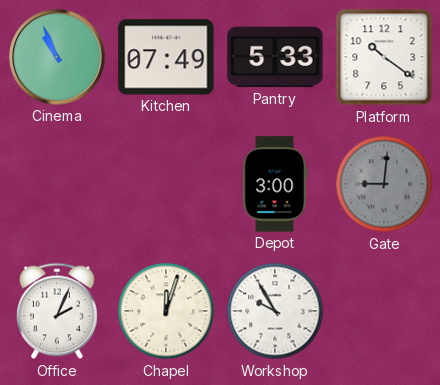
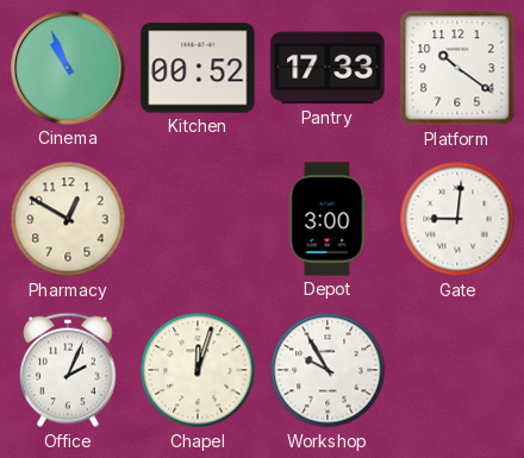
Kitchen: 07:49 -> 00:52 (198, 68)
Pantry: 5:33 -> 17:33 (327, 68)
Pharmacy: none -> 12:50 (68, 219)
Gate dial: grey -> white (457, 219)
